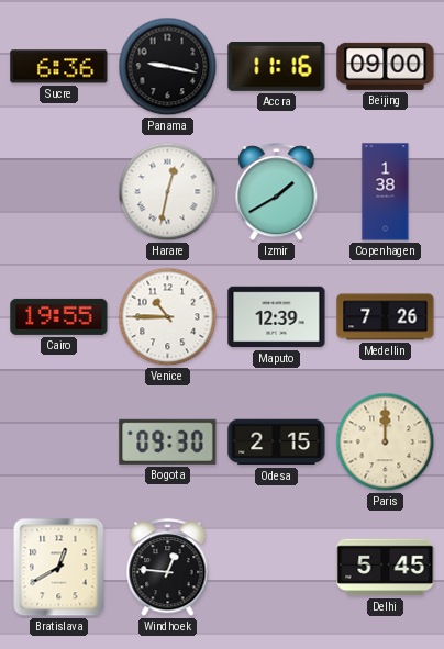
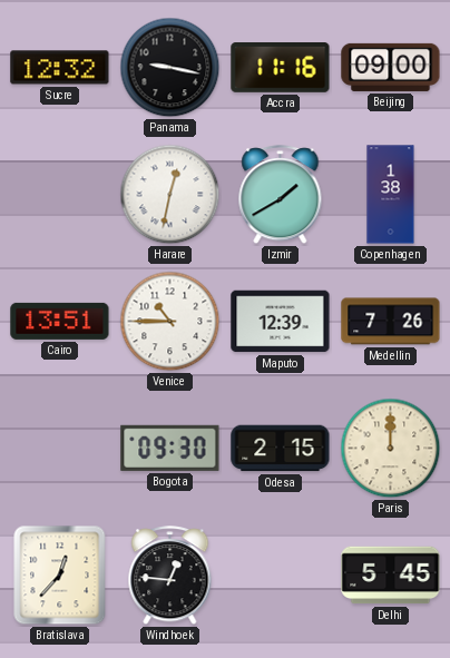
Sucre: 6:36 -> 12:32 (60, 68)
Cairo: 19:55 -> 13:51 (60, 321)
Bratislava: 12:40 -> 12:37 (60, 576)
